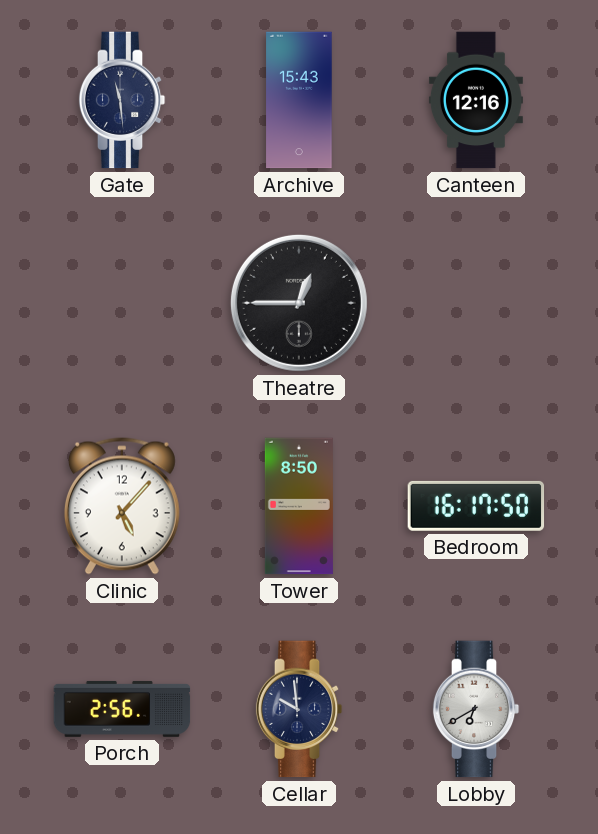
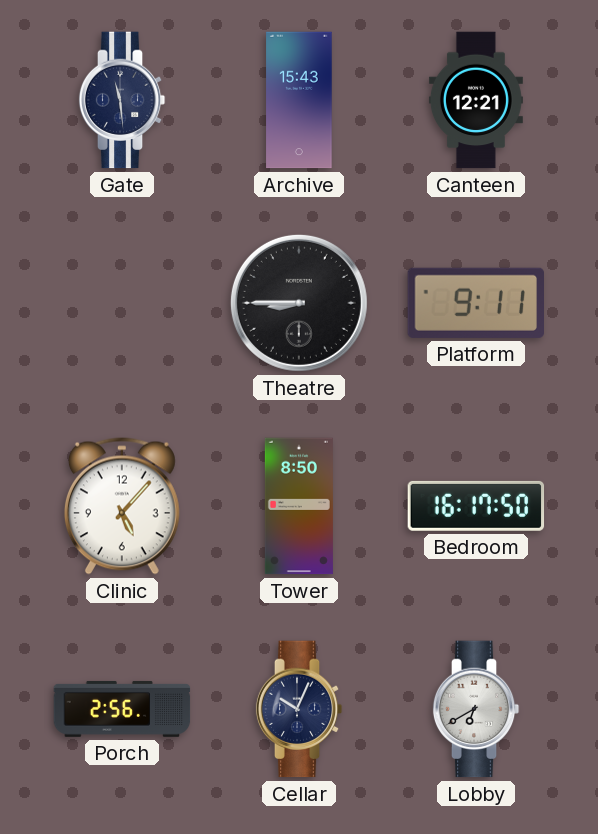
Canteen: 12:16 -> 12:21 (476, 100)
Theatre: 12:45 -> 8:45 (299, 303)
Platform: none -> 9:11 (475, 303)
Cellar: 9:59 -> 10:04 (299, 709)
